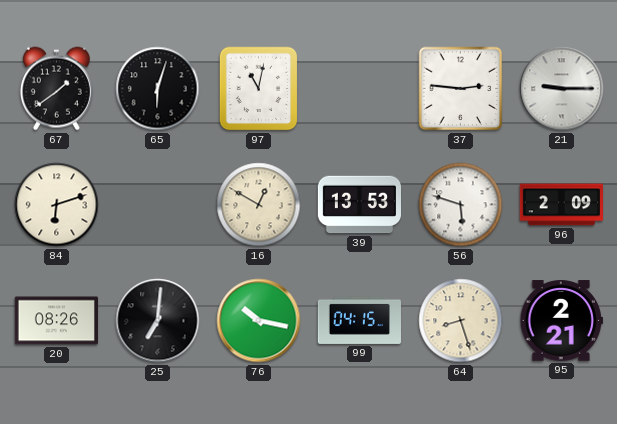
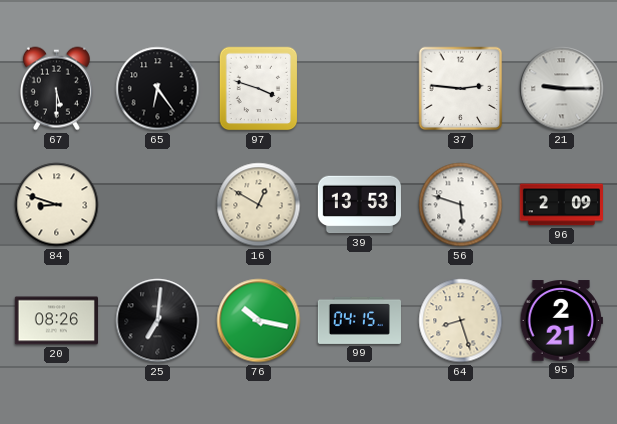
67: 1:39 -> 5:30 (56, 89)
65: 6:03 -> 6:24 (158, 89)
97: 11:02 -> 3:48 (259, 89)
84: 6:12 -> 8:48 (57, 205)
